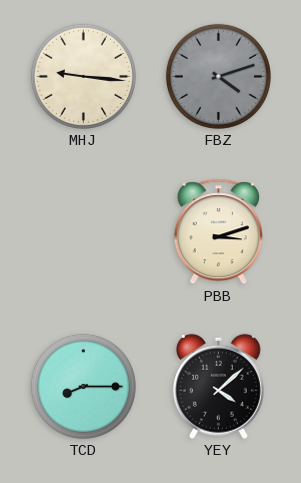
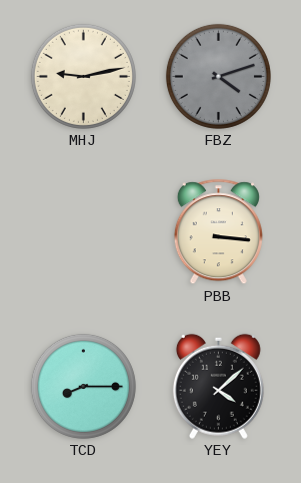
MHJ: 9:16 -> 9:13 (83, 76)
PBB: 3:12 -> 3:16 (218, 232)
